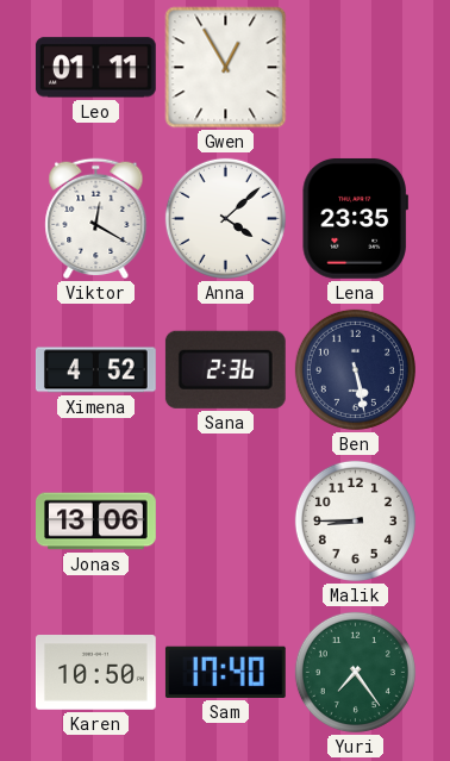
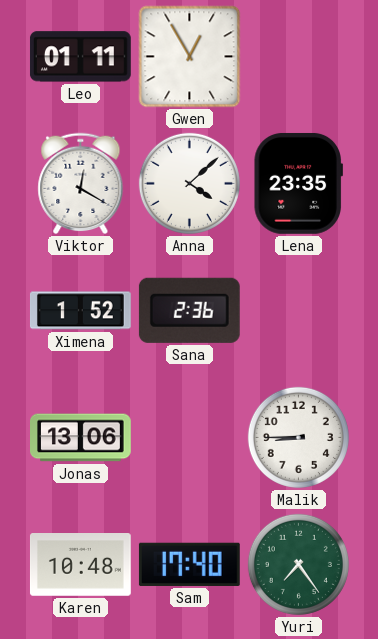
Ximena: 4:52 -> 1:52 (80, 311)
Ben: 5:28 -> none (355, 369)
Karen: 10:50 -> 10:48 (80, 565)
